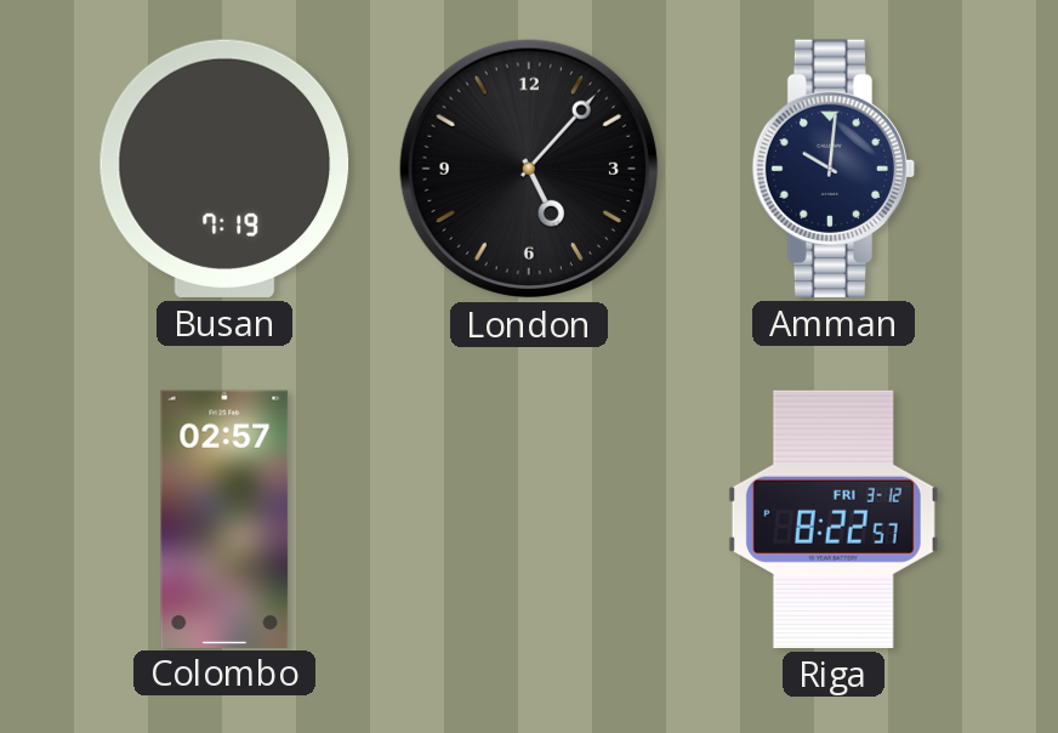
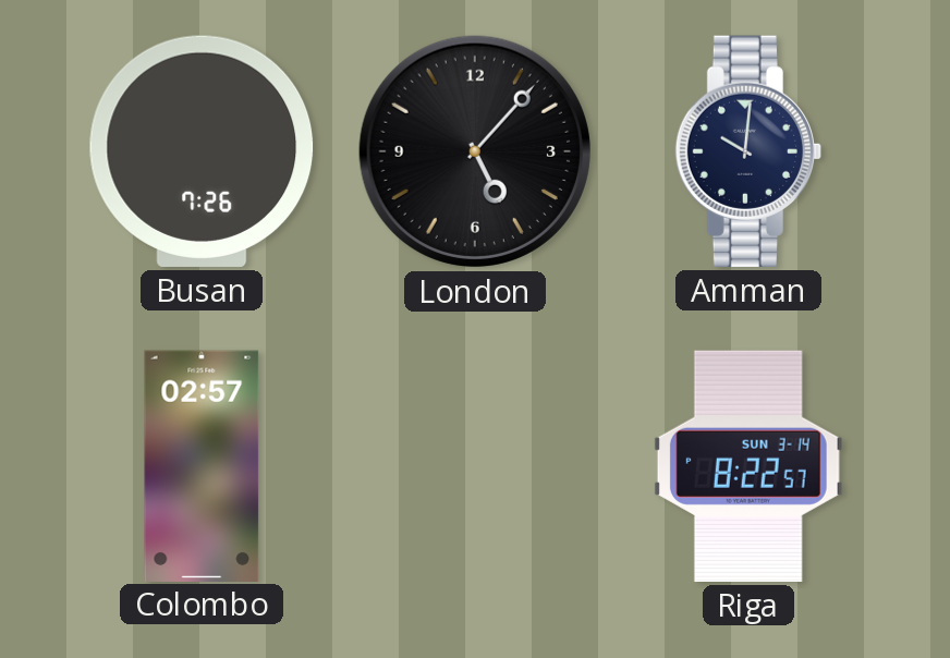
Busan: 7:19 -> 7:26 (202, 151)
Riga date: FRI 3-12 -> SUN 3-14 (748, 466)
